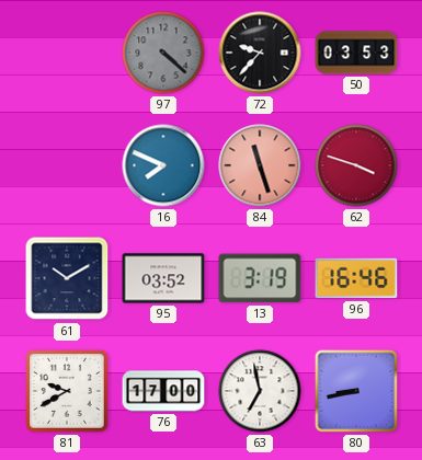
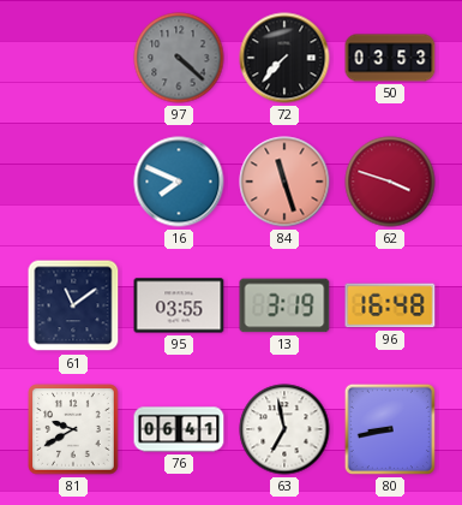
72: 9:37 -> 7:37 (284, 58)
61: 10:10 -> 11:09 (73, 305)
95: 03:52 -> 03:55 (179, 305)
96: 16:46 -> 16:48 (390, 305)
76: 17:00 -> 06:41 (179, 429)
